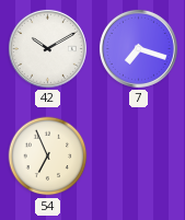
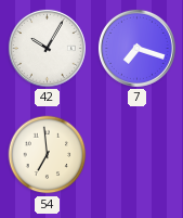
42: 10:10 -> 10:05 (47, 48)
54: 6:56 -> 6:59 (48, 155)
